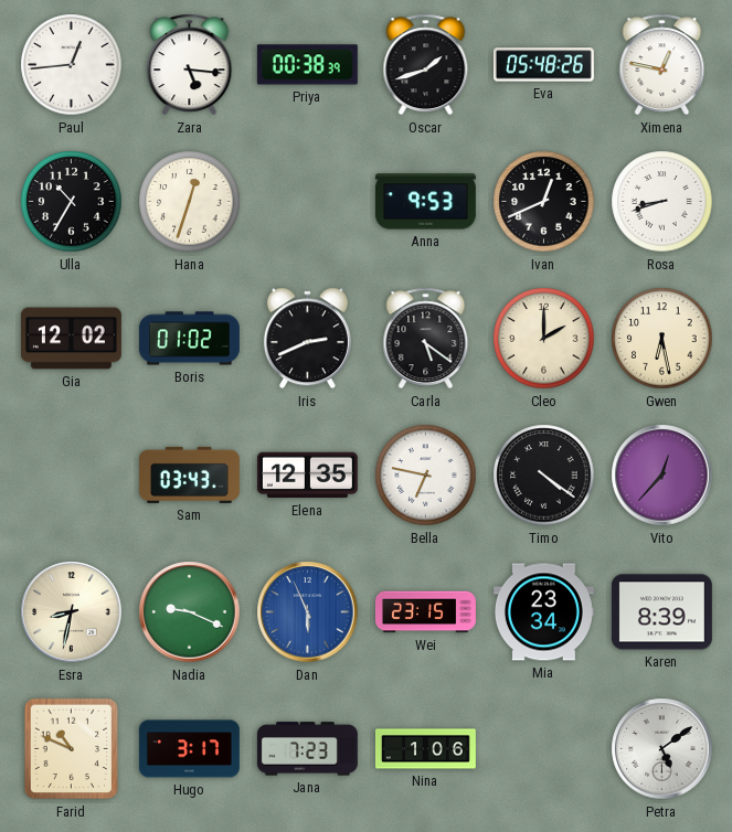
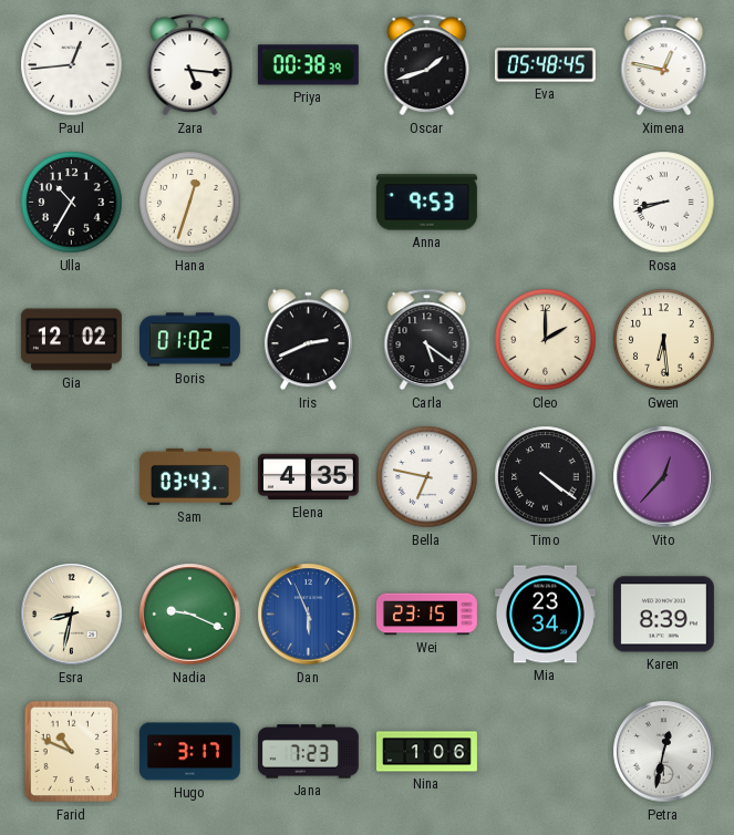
Eva: 05:48:26 -> 05:48:45 (545, 65)
Ivan: 12:41 -> none (544, 202)
Gwen: 6:28 -> 6:29 (664, 340)
Elena: 12:35 -> 4:35 (308, 477)
Petra: 5:09 -> 12:32 (664, 752)
